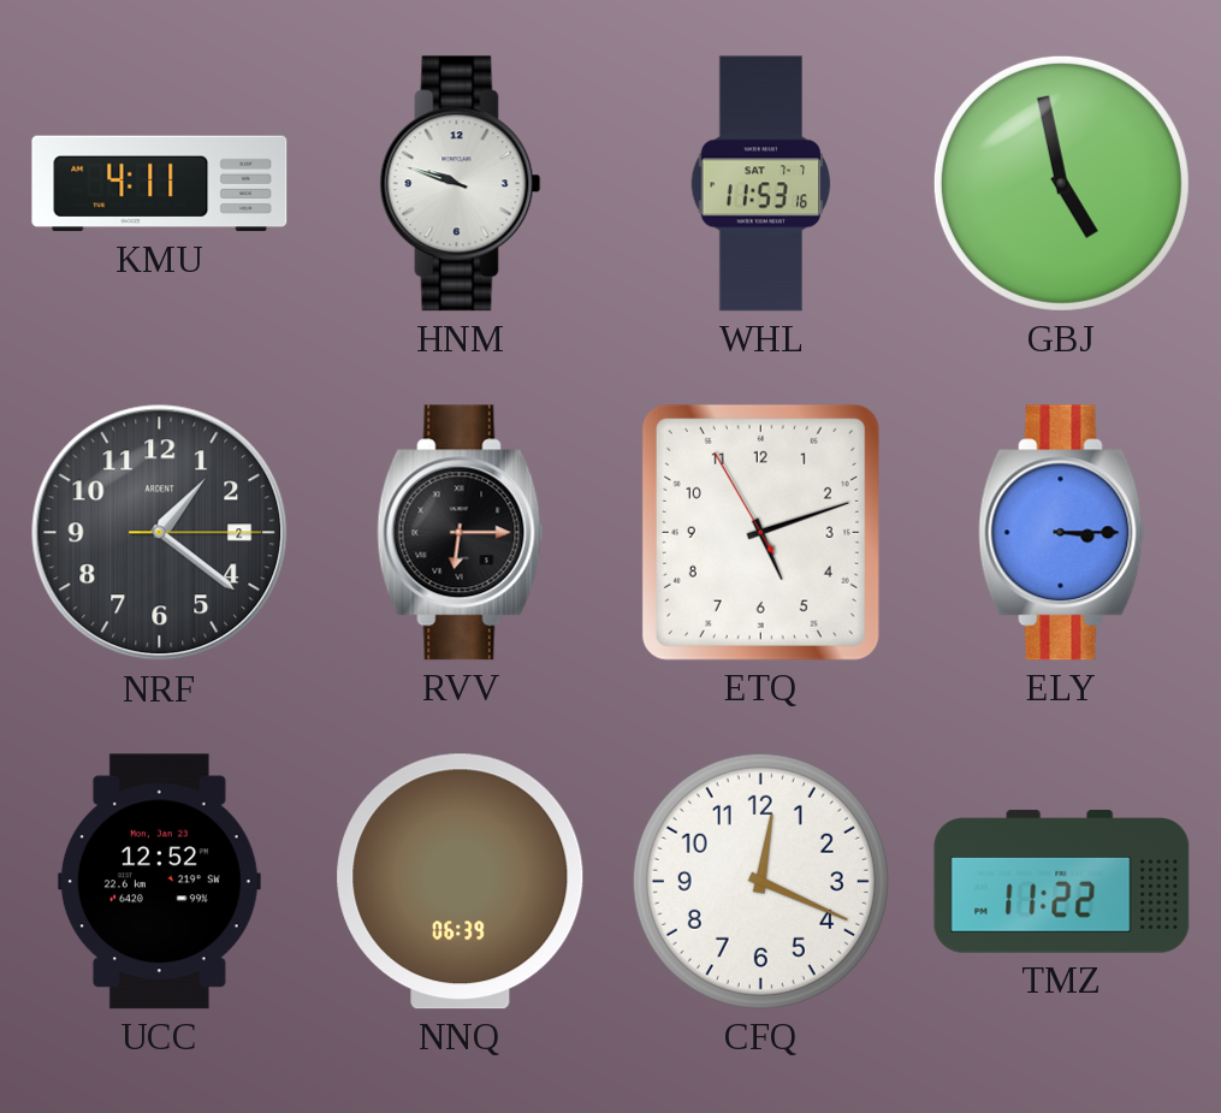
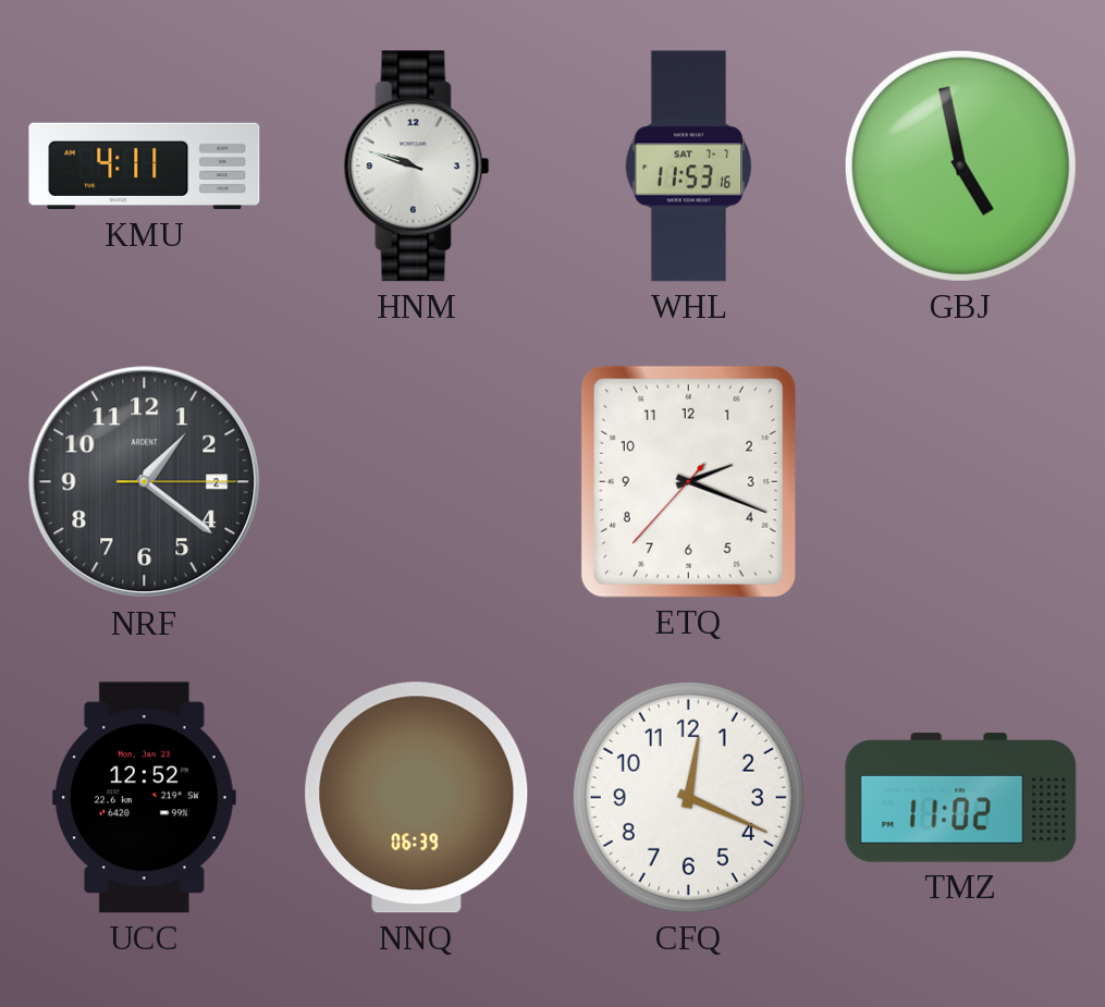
RVV: 6:15 -> none (461, 533)
ETQ: 5:11 -> 2:18 (688, 481)
ELY: 3:15 -> none (1062, 533)
TMZ: 11:22 -> 11:02 (961, 798)
